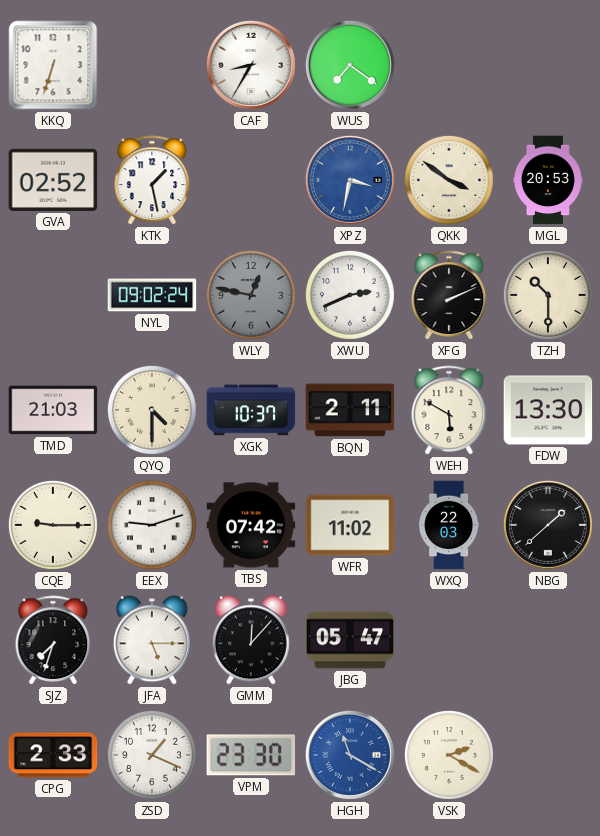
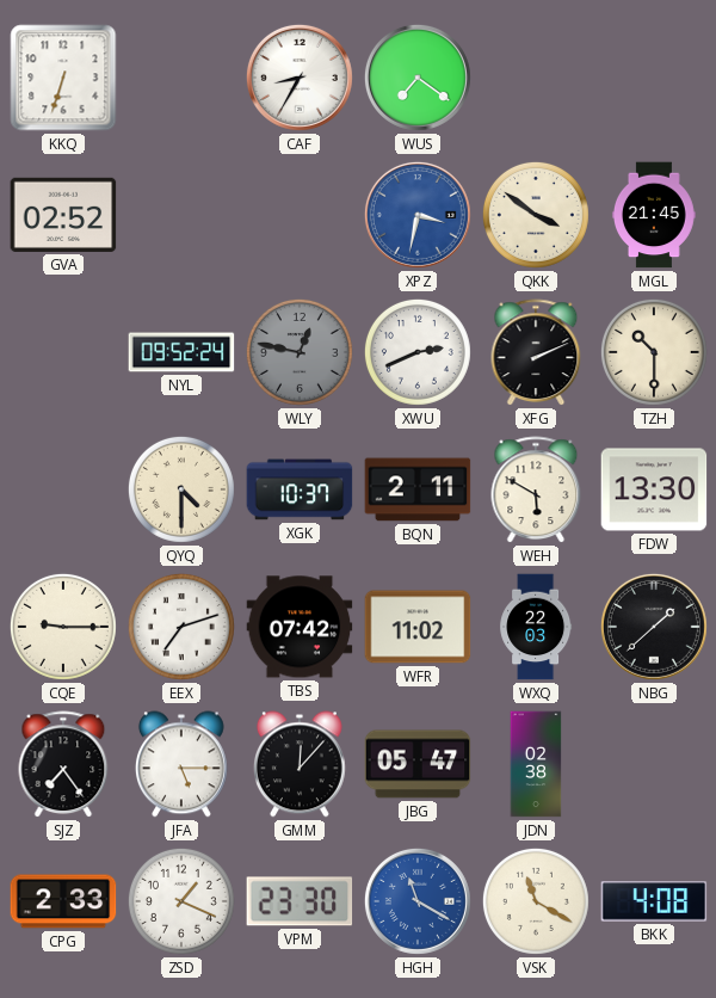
KTK: 1:28 -> none (152, 181)
MGL: 20:53 -> 21:45 (654, 215)
NYL: 09:02 -> 09:52 (181, 352)
TMD: 21:03 -> none (53, 410)
EEX: 9:12 -> 7:12 (181, 627)
SJZ: 7:33 -> 7:24 (63, 765)
JDN: none -> 02:38 (536, 764)
VSK: 2:20 -> 11:20 (536, 901)
BKK: none -> 4:08 (654, 901)
